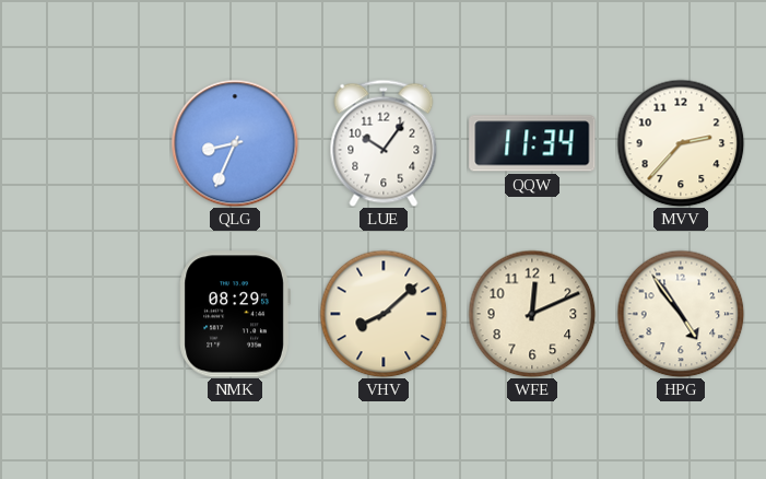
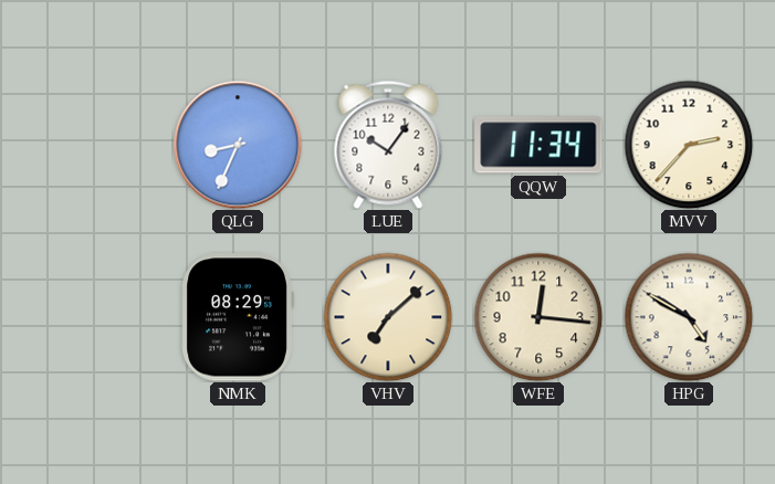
VHV: 8:08 -> 7:08 (388, 317)
WFE: 12:11 -> 12:16 (538, 317)
HPG: 4:54 -> 4:50 (689, 317)
